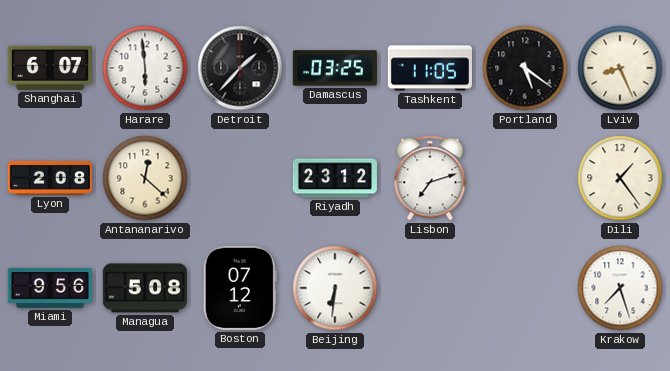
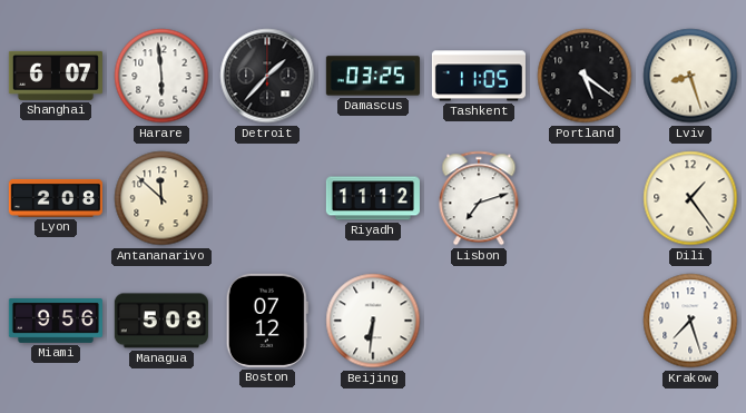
Lviv: 8:26 -> 8:27 (690, 76)
Antananarivo: 12:22 -> 11:52 (161, 198)
Riyadh: 23:12 -> 11:12 (373, 198)
